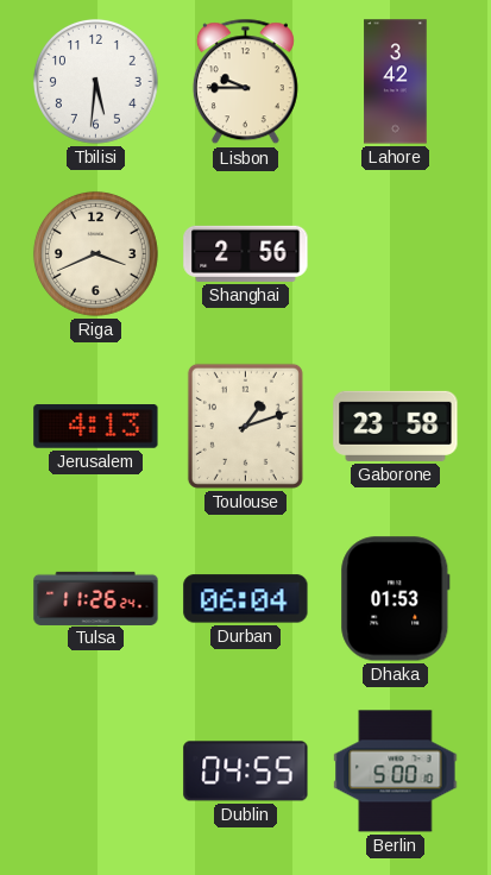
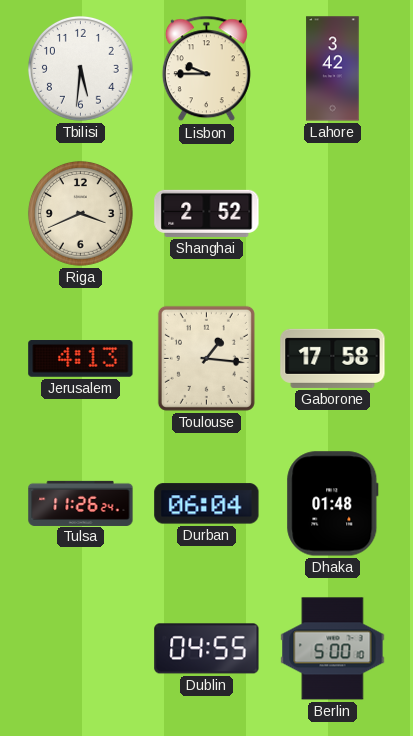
Shanghai: 2:56 -> 2:52 (207, 213)
Toulouse: 1:12 -> 1:16 (206, 358)
Gaborone: 23:58 -> 17:58 (333, 358)
Dhaka: 01:53 -> 01:48 (333, 504)
